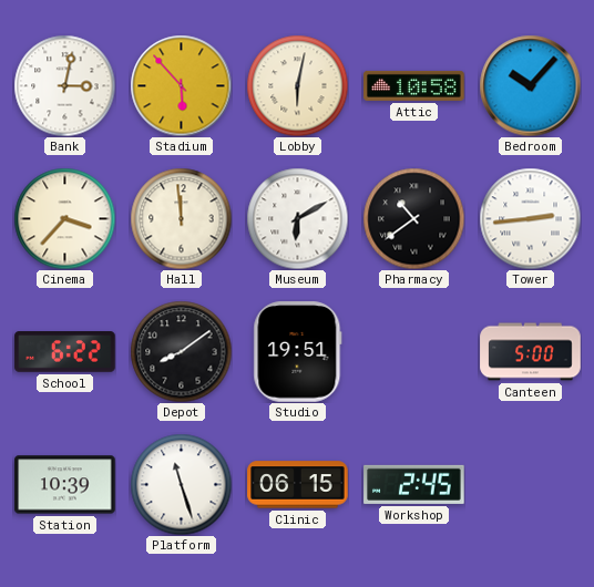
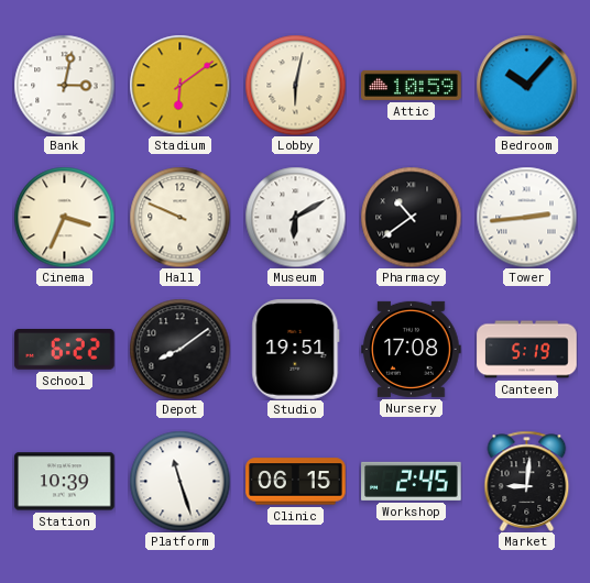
Stadium: 5:53 -> 6:09 (179, 85)
Attic: 10:58 -> 10:59 (412, 85)
Cinema: 3:37 -> 3:34 (64, 217)
Hall: 11:59 -> 9:49 (179, 217)
Nursery: none -> 17:08 (412, 349)
Canteen: 5:00 -> 5:19 (527, 350)
Market: none -> 9:01 (527, 481)
